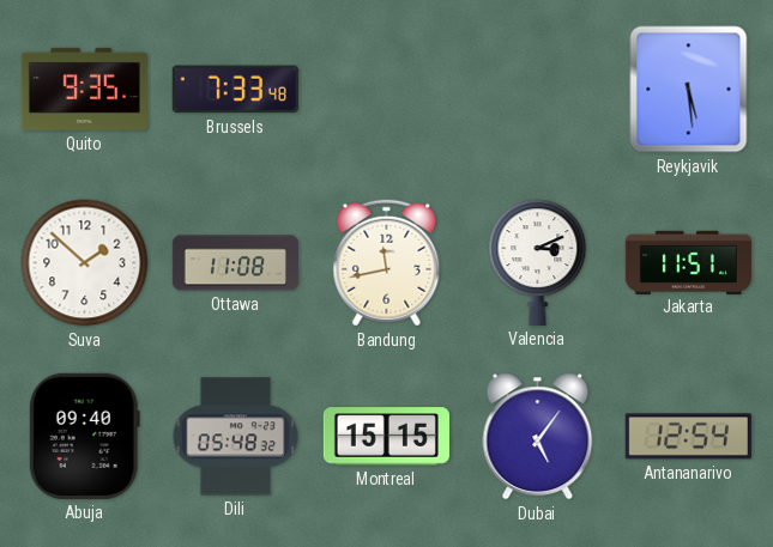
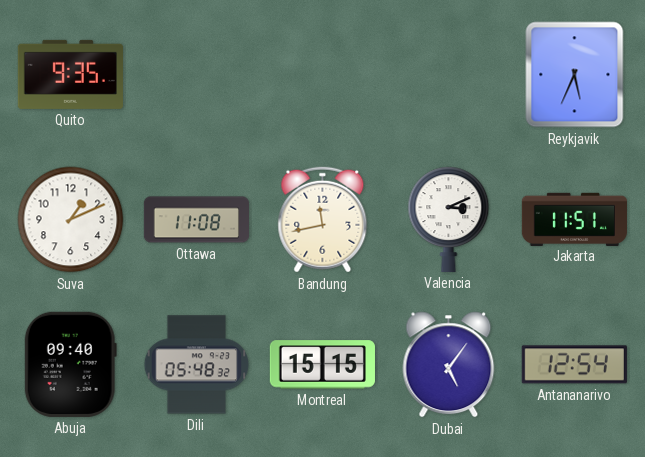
Brussels: 7:33 -> none (235, 90)
Reykjavik: 5:29 -> 5:34 (575, 75)
Suva: 1:52 -> 1:11 (71, 220)
